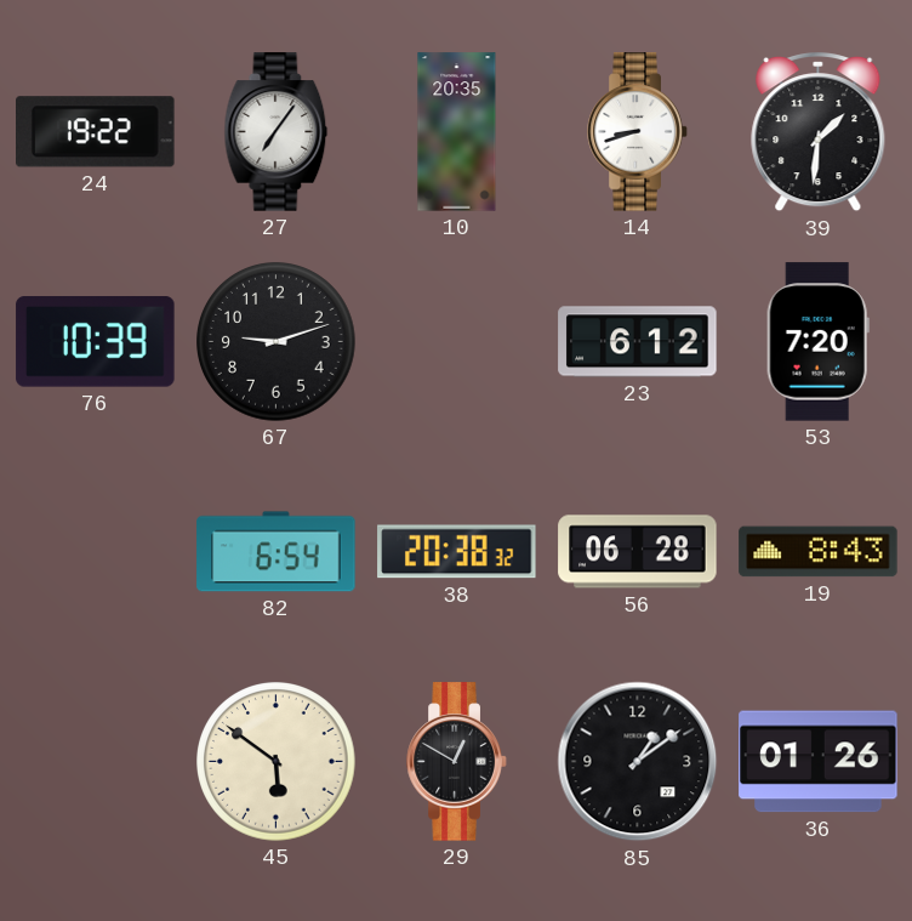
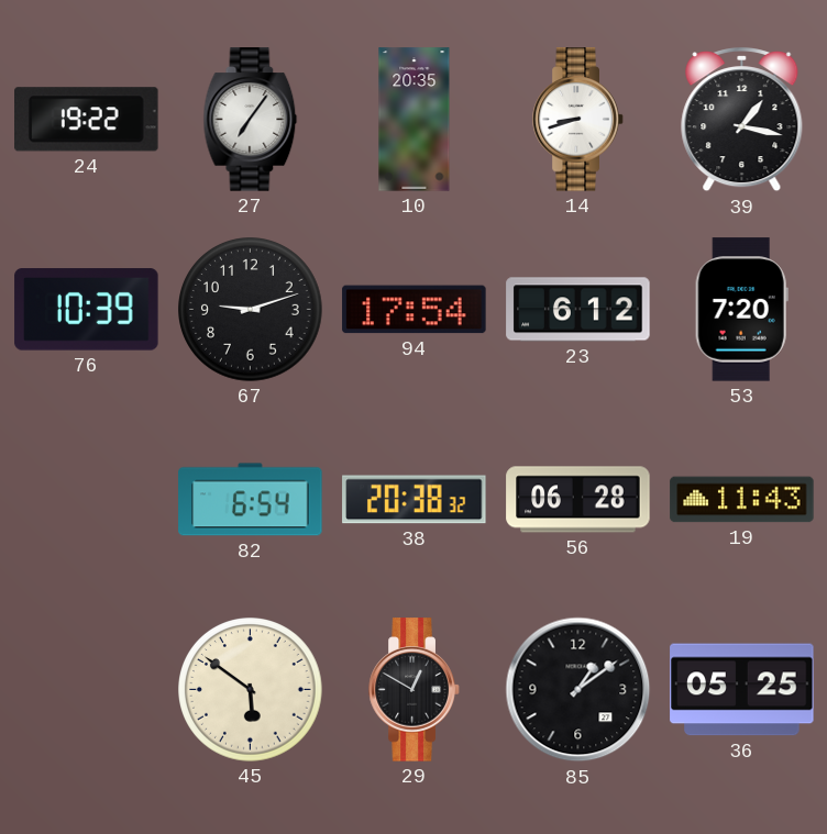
39: 1:31 -> 1:17 (742, 121)
94: none -> 17:54 (415, 310)
19: 8:43 -> 11:43 (742, 500)
36: 01:26 -> 05:25 (742, 690)
